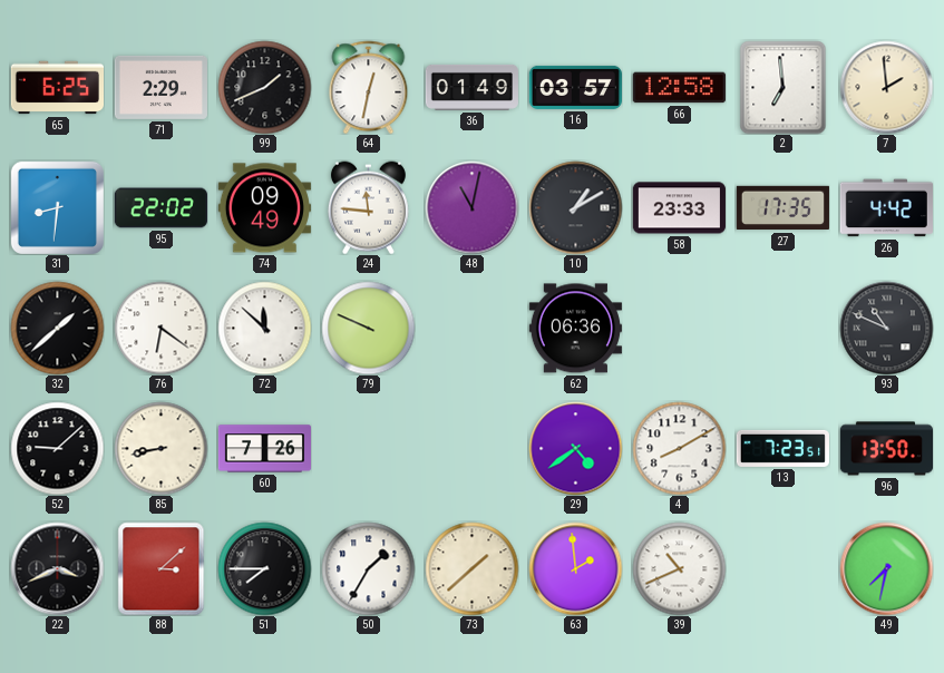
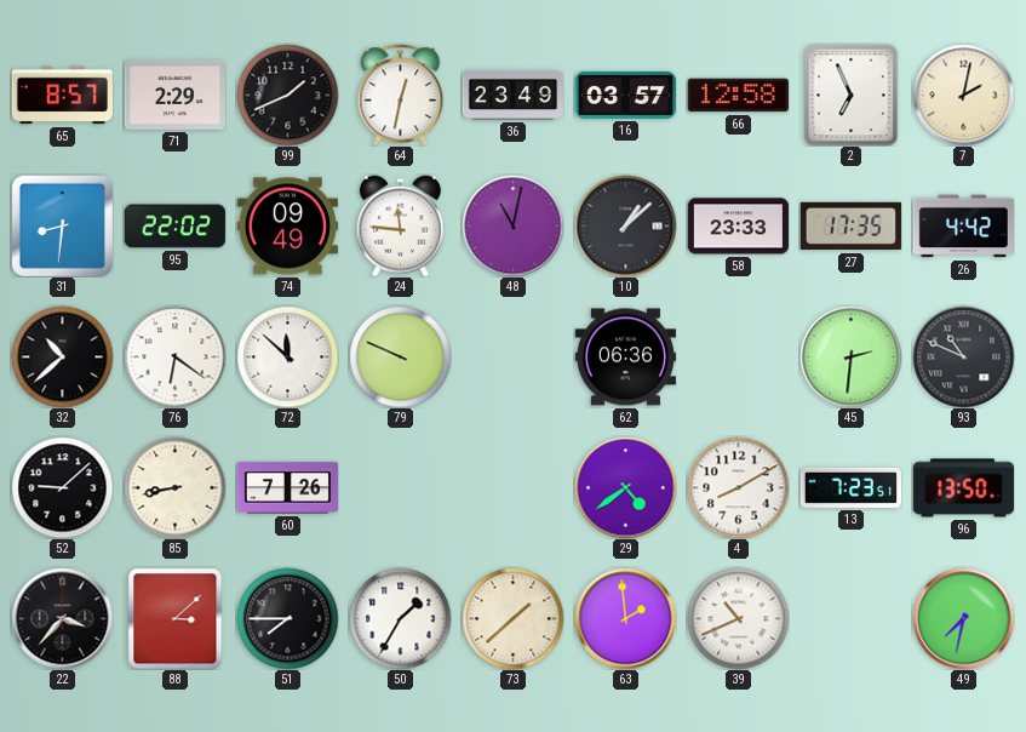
65: 6:25 -> 8:57 (62, 96)
36: 01:49 -> 23:49 (512, 95)
2: 6:59 -> 6:56 (852, 95)
7: 1:59 -> 2:02 (963, 95)
10: 1:10 -> 1:08 (625, 225)
32: 1:38 -> 10:38 (62, 356)
45: none -> 2:31 (850, 356)
22: 3:41 -> 3:37 (62, 618)
